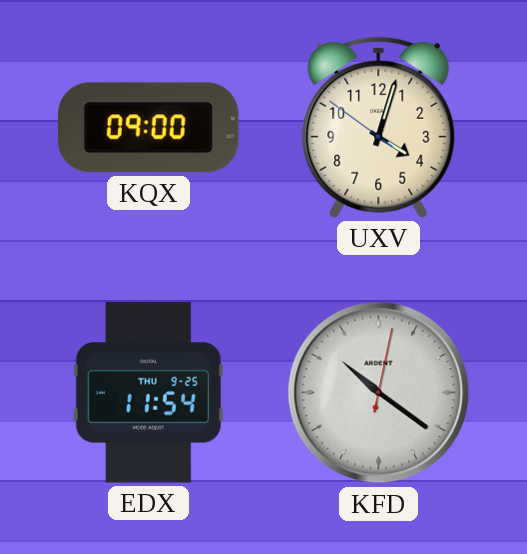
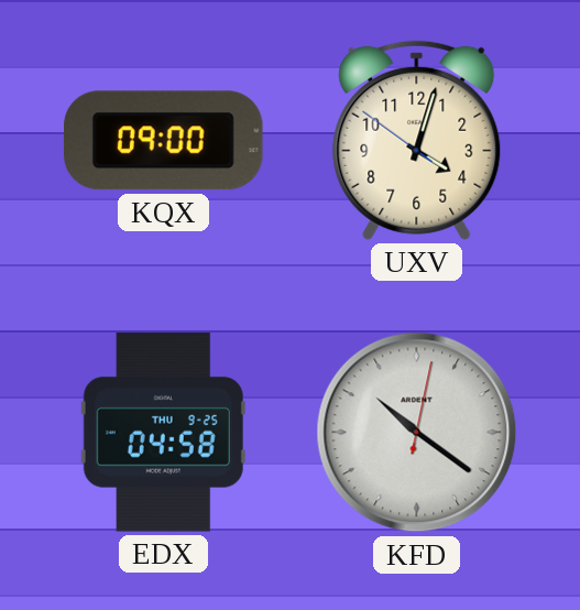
EDX: 11:54 -> 04:58 (163, 433)
